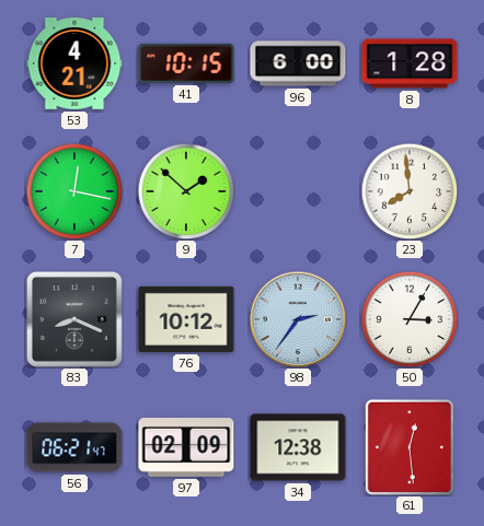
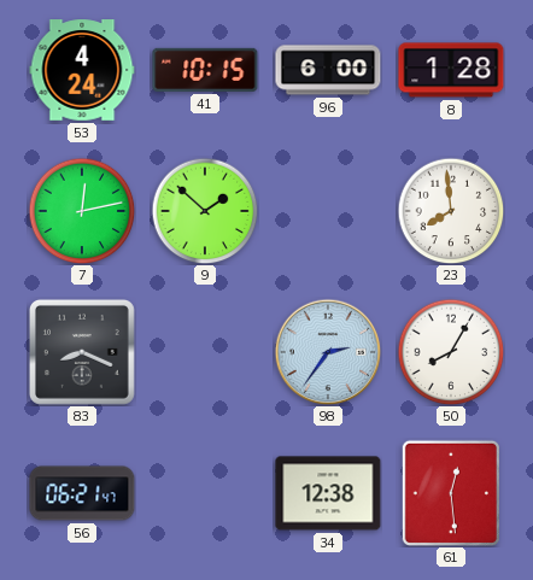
53: 4:21 -> 4:24 (82, 70)
7: 12:17 -> 12:13 (82, 211)
76: 10:12 -> none (186, 319)
50: 3:05 -> 8:05 (451, 352)
97: 02:09 -> none (186, 447)
